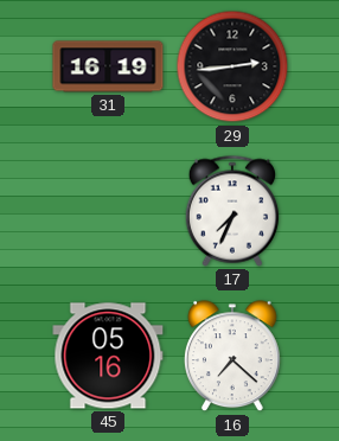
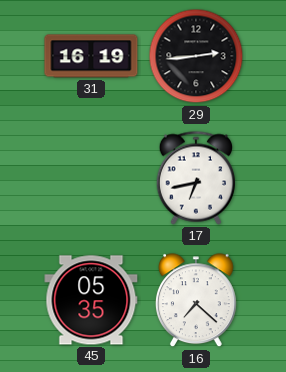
17: 7:34 -> 6:43 (195, 178)
45: 05:16 -> 05:35 (91, 300)
